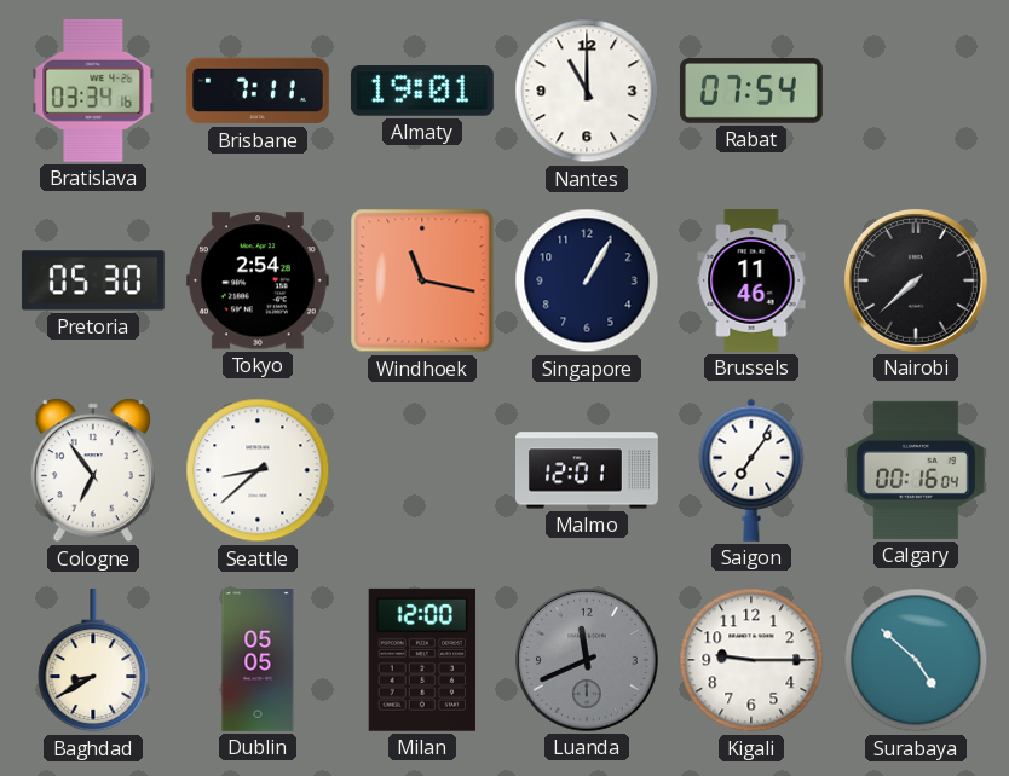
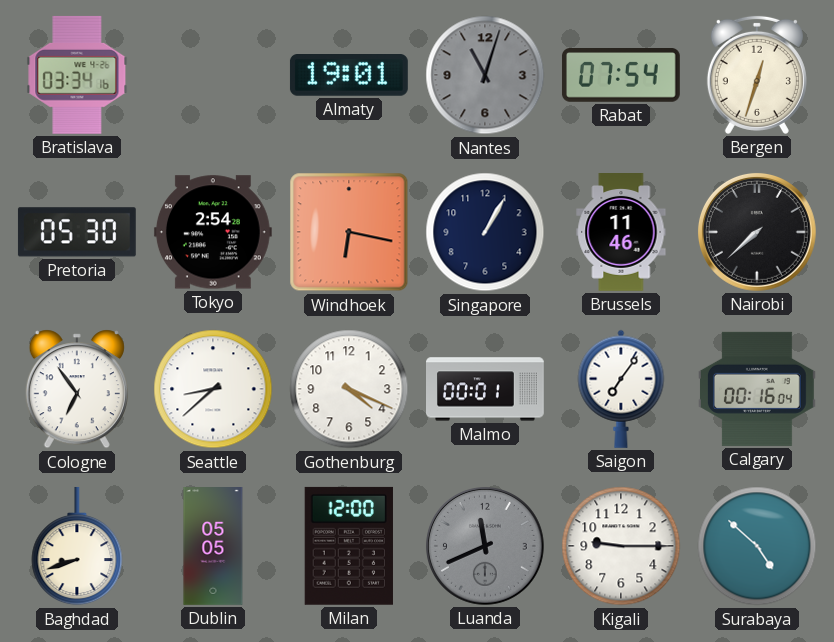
Brisbane: 7:11 -> none (258, 91)
Nantes: 11:00 -> 11:03 (485, 75)
Nantes dial: white -> grey (485, 75)
Bergen: none -> 12:33 (757, 75)
Windhoek: 11:17 -> 6:17 (349, 232)
Gothenburg: none -> 4:19 (349, 389)
Malmo: 12:01 -> 00:01 (486, 389)
Baghdad: 8:40 -> 8:42 (77, 546)
